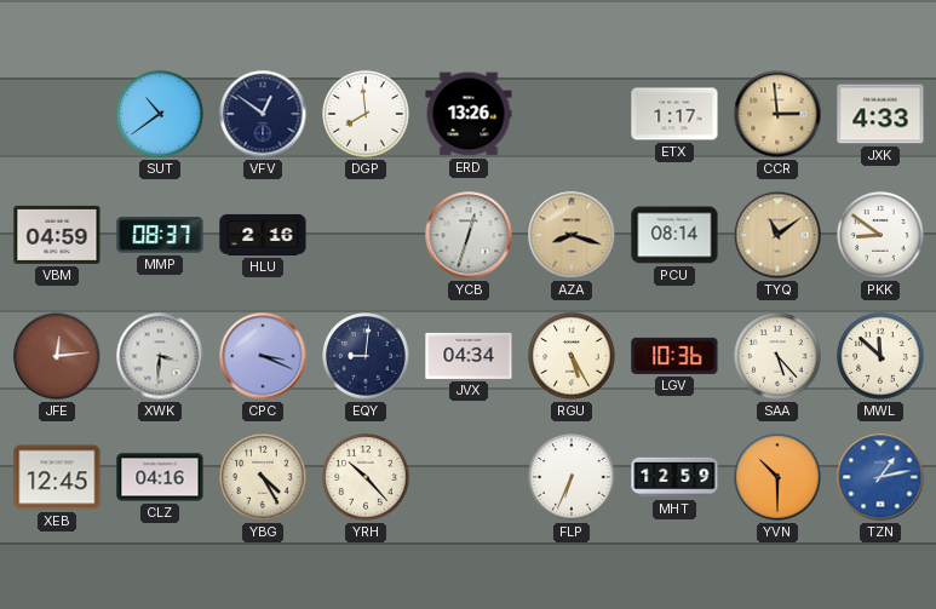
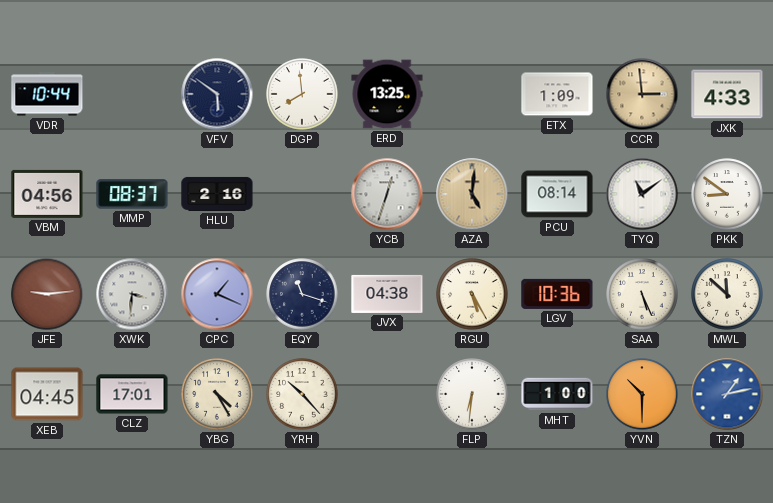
VDR: none -> 10:44 (47, 94)
SUT: 10:39 -> none (160, 114)
VFV: 12:51 -> 5:51 (217, 94)
ERD: 13:26 -> 13:25 (387, 94)
ETX: 1:17 -> 1:09 (557, 94)
VBM: 04:59 -> 04:56 (47, 194)
AZA: 8:18 -> 5:01 (472, 194)
TYQ dial: champagne -> white (642, 194)
JFE: 12:14 -> 9:14 (47, 294)
CPC: 3:19 -> 1:19 (217, 294)
EQY: 9:01 -> 11:18 (302, 294)
JVX: 04:34 -> 04:38 (387, 294)
SAA: 5:23 -> 5:26 (642, 294)
XEB: 12:45 -> 04:45 (47, 394)
CLZ: 04:16 -> 17:01 (132, 394)
FLP: 6:34 -> 6:31 (472, 394)
MHT: 12:59 -> 1:00 (557, 394)
